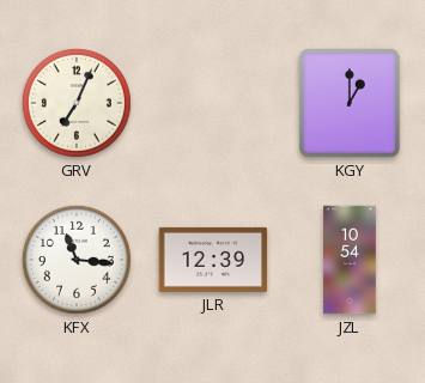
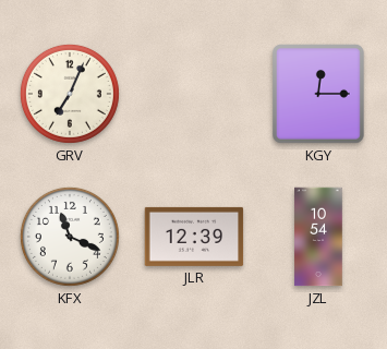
KGY: 1:00 -> 12:15 (319, 94)
KFX: 11:16 -> 11:19 (70, 237)
